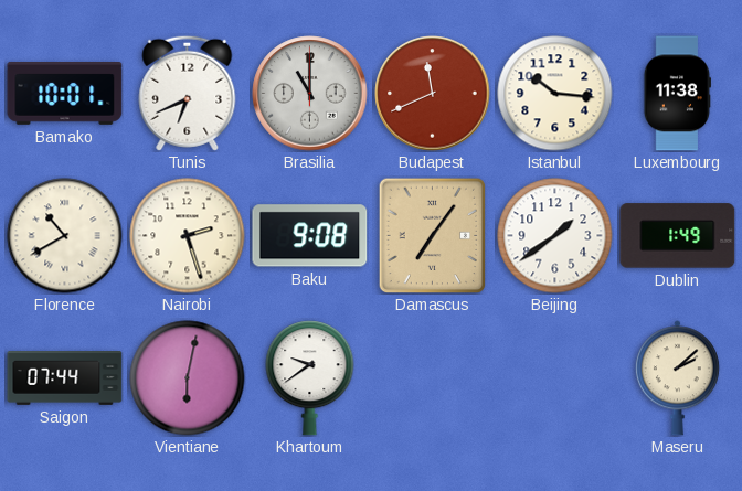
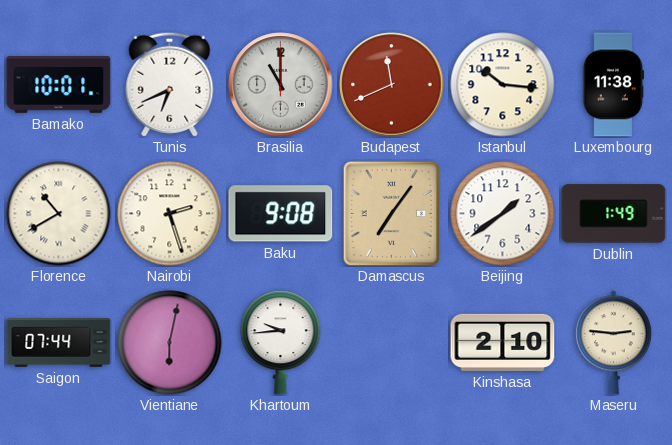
Khartoum: 9:39 -> 9:44 (281, 343)
Kinshasa: none -> 2:10 (503, 342)
Maseru: 2:08 -> 2:46 (613, 343)
